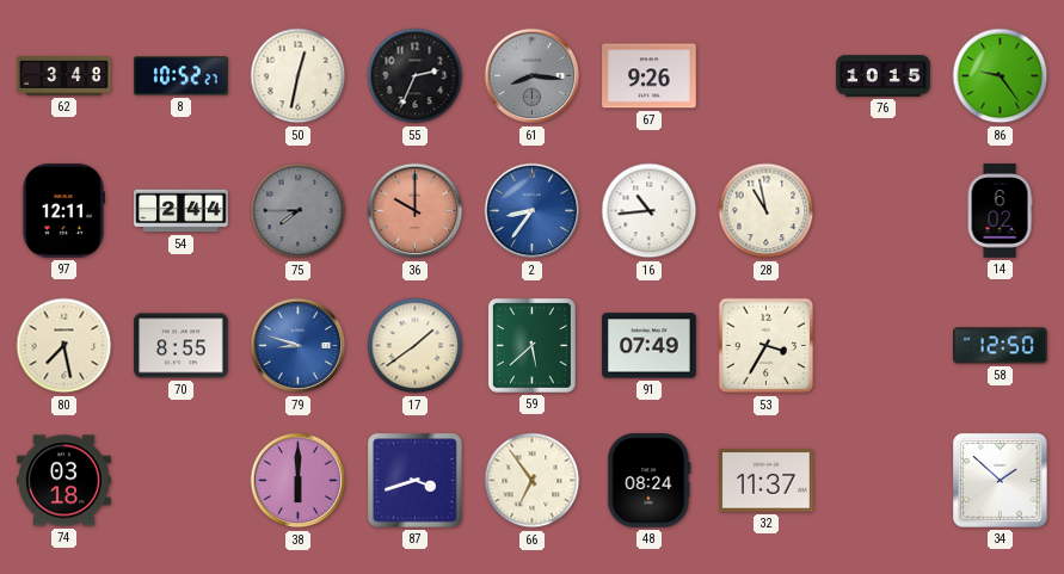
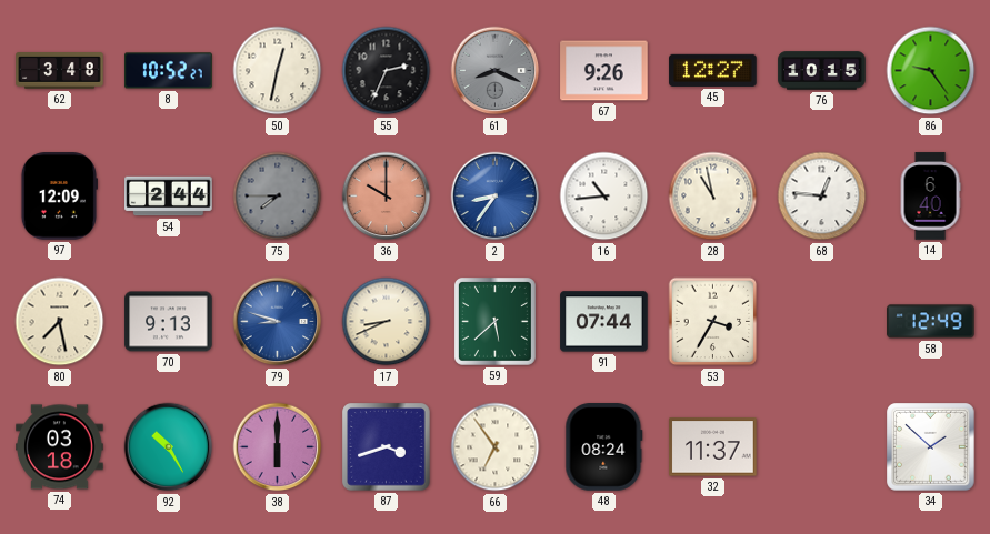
61: 8:16 -> 8:19 (496, 71)
45: none -> 12:27 (713, 70)
97: 12:11 -> 12:09 (58, 197)
68: none -> 12:46 (822, 197)
14: 6:02 -> 6:40 (930, 197)
70: 8:55 -> 9:13 (169, 322)
17: 1:39 -> 8:41 (387, 322)
91: 07:49 -> 07:44 (604, 322)
58: 12:50 -> 12:49 (931, 322)
92: none -> 10:25 (169, 447)
